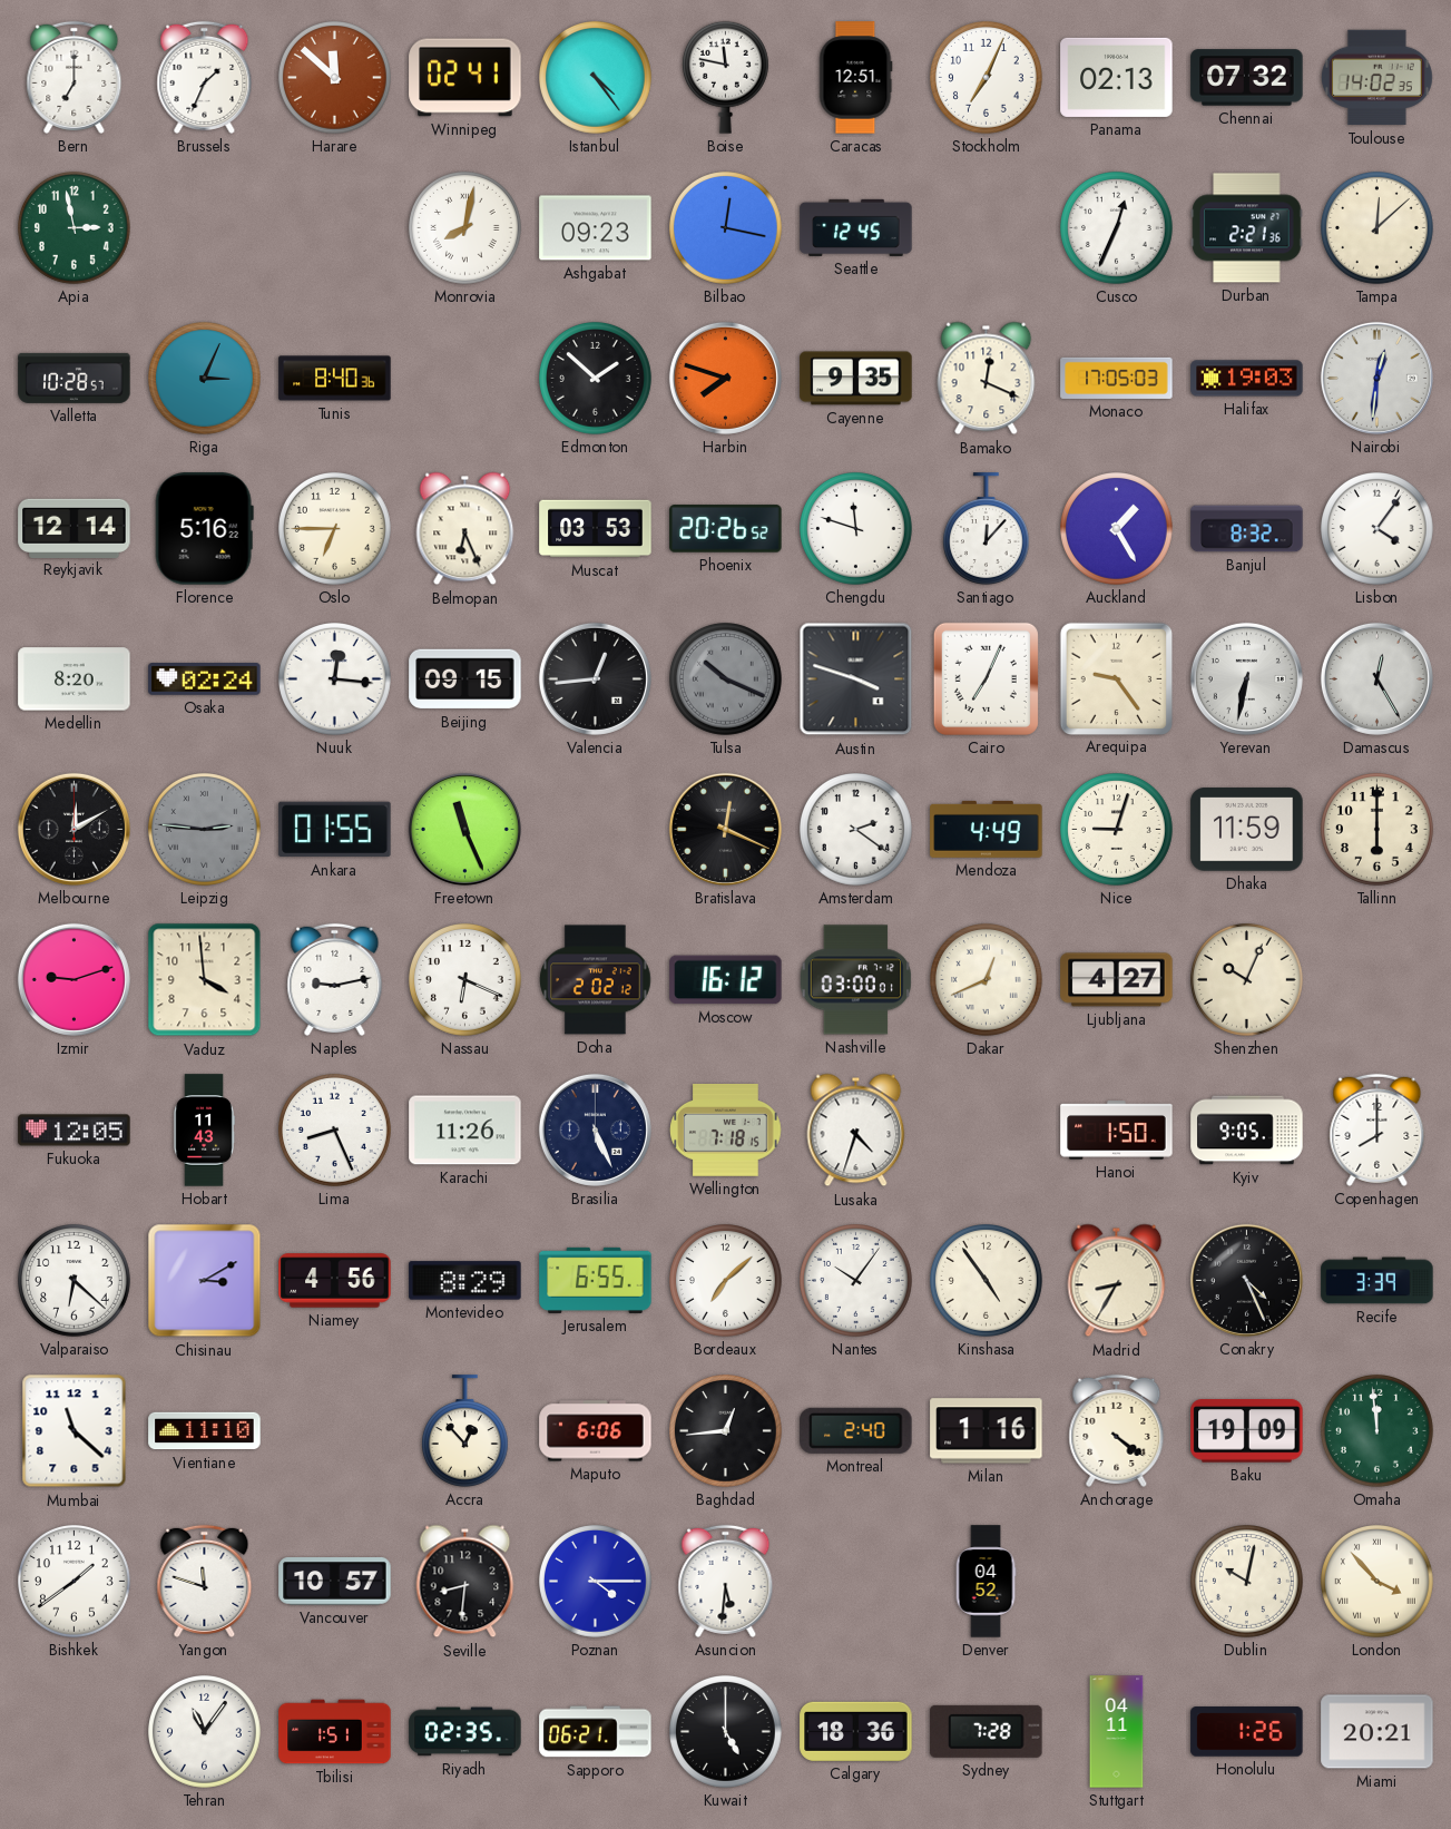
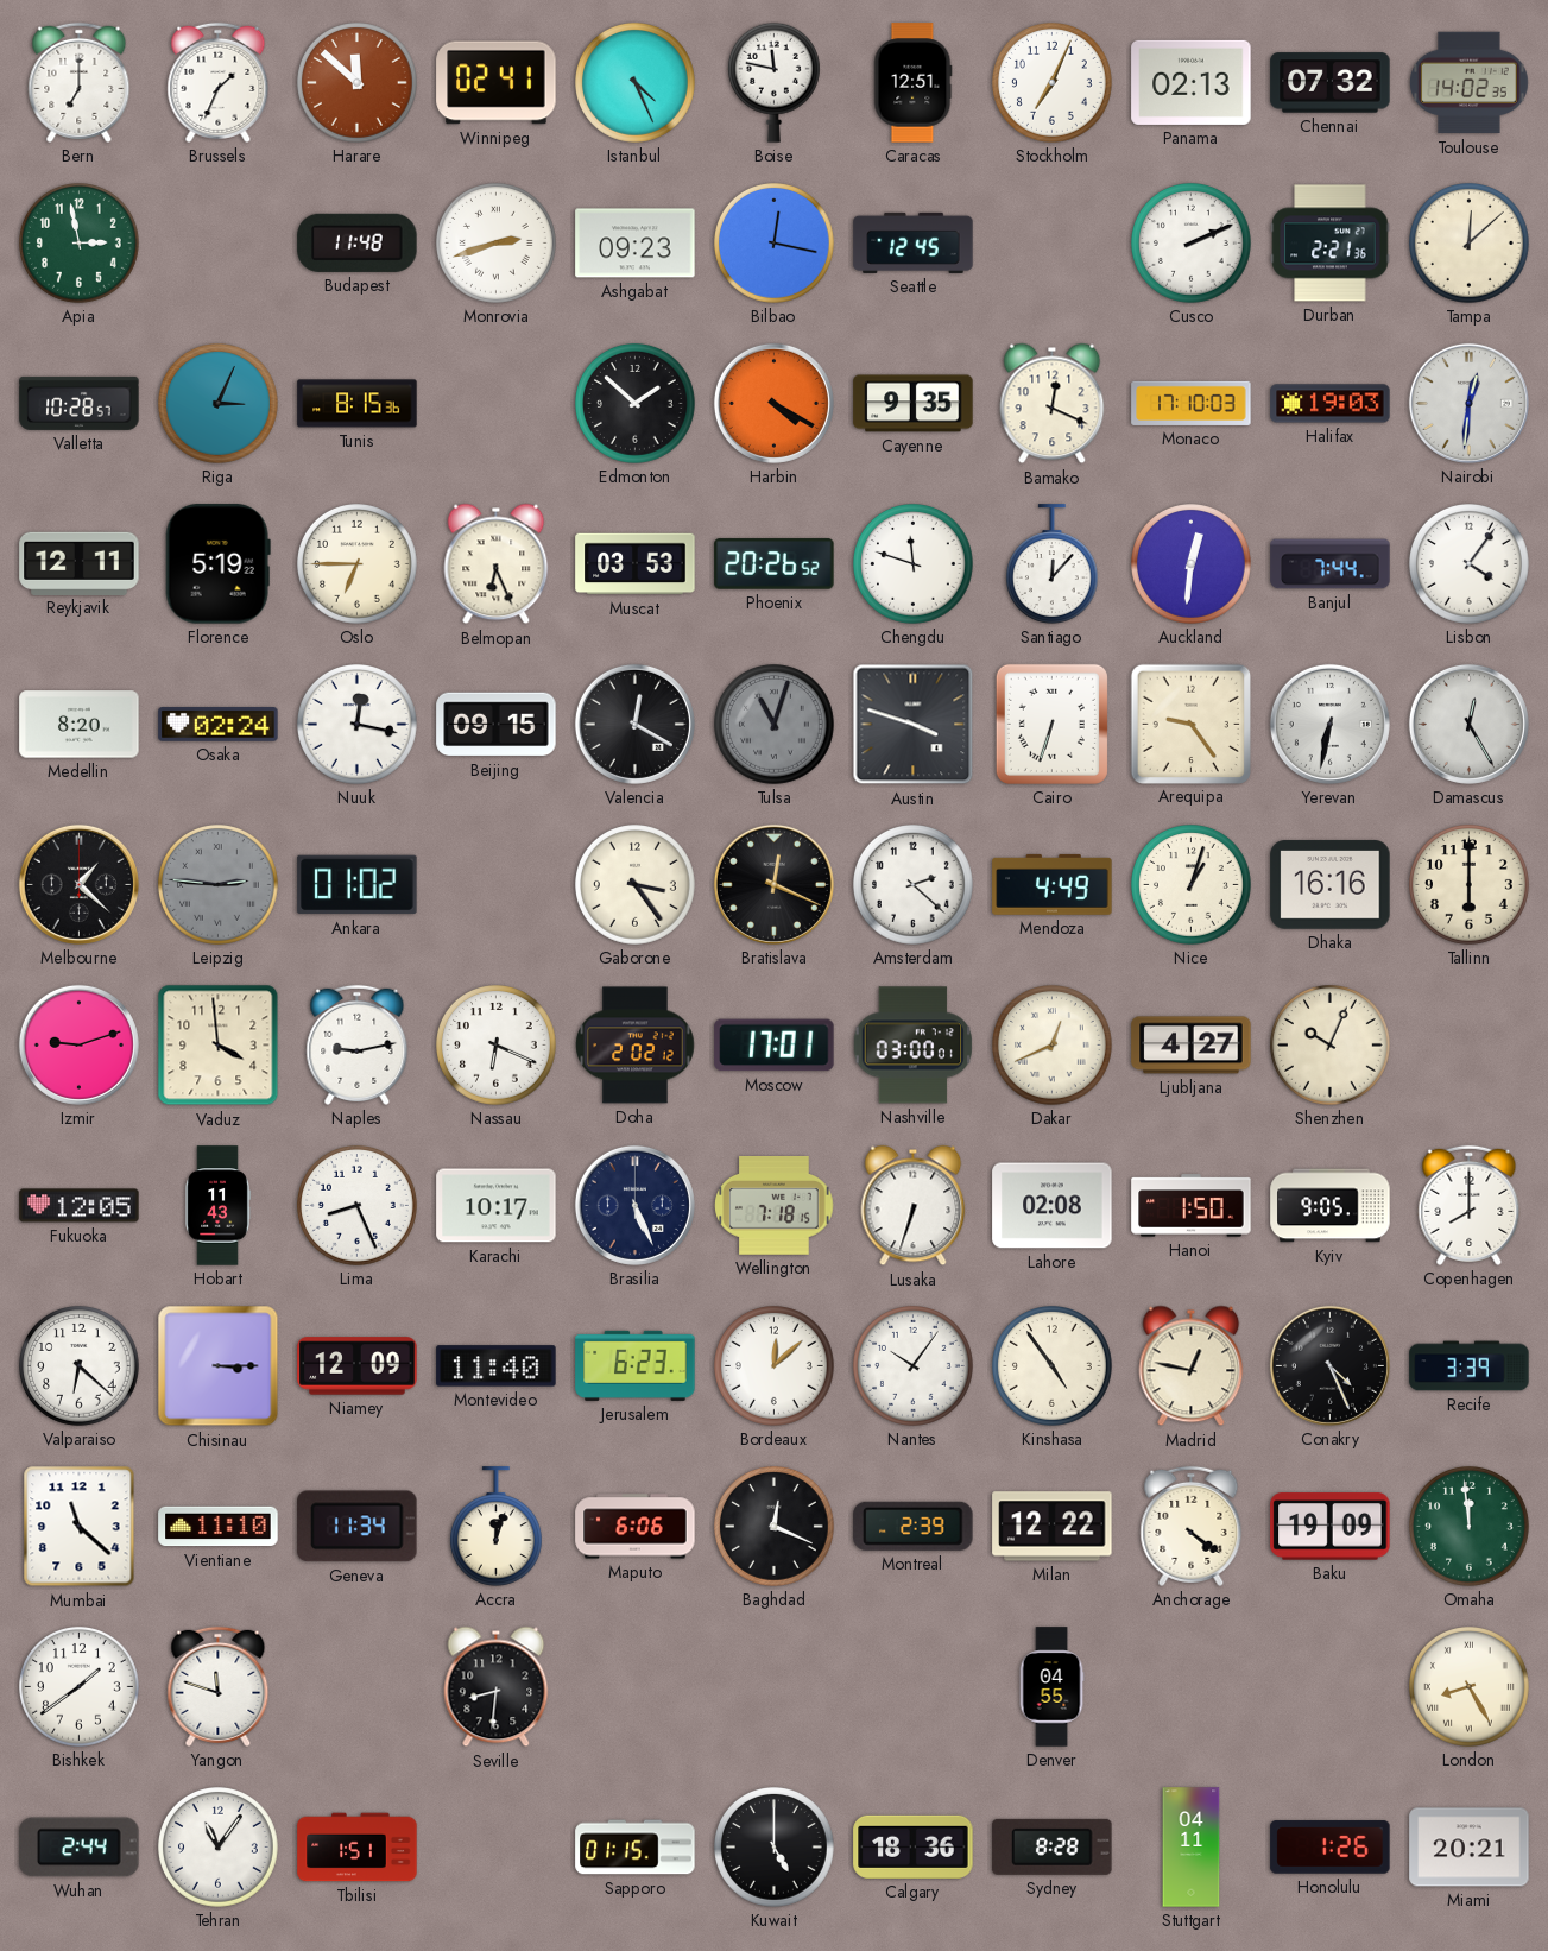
Istanbul: 4:24 -> 4:26 (636, 83)
Budapest: none -> 11:48 (358, 242)
Monrovia: 8:02 -> 2:42 (497, 244)
Cusco: 12:34 -> 2:11 (1192, 244)
Tunis: 8:40 -> 8:15 (358, 404)
Harbin: 7:48 -> 4:20 (773, 403)
Monaco: 17:05 -> 17:10 (1192, 403)
Reykjavik: 12:14 -> 12:11 (80, 563)
Florence: 5:16 -> 5:19 (217, 564)
Auckland: 1:25 -> 12:31 (1192, 564)
Banjul: 8:32 -> 7:44 (1331, 564)
Nuuk: 12:16 -> 12:17 (358, 725)
Valencia: 12:44 -> 12:20 (634, 724)
Tulsa: 10:19 -> 11:03 (775, 725)
Cairo: 7:04 -> 6:33 (1051, 724)
Melbourne: 12:10 -> 1:22 (78, 884)
Ankara: 01:55 -> 01:02 (358, 885)
Freetown: 11:26 -> none (464, 829)
Gaborone: none -> 3:24 (636, 885)
Amsterdam: 2:21 -> 2:22 (914, 885)
Nice: 9:03 -> 1:03 (1192, 885)
Dhaka: 11:59 -> 16:16 (1331, 885)
Moscow: 16:12 -> 17:01 (775, 1046)
Karachi: 11:26 -> 10:17 (497, 1206)
Lusaka: 4:33 -> 6:33 (914, 1206)
Lahore: none -> 02:08 (1053, 1206)
Chisinau: 3:10 -> 3:15 (219, 1366)
Niamey: 4:56 -> 12:09 (358, 1366)
Montevideo: 8:29 -> 11:40 (497, 1366)
Jerusalem: 6:55 -> 6:23 (636, 1365)
Bordeaux: 7:08 -> 12:08 (775, 1366)
Madrid: 8:35 -> 12:47 (1192, 1366)
Geneva: none -> 11:34 (358, 1527)
Accra: 12:53 -> 12:03 (495, 1527)
Baghdad: 12:44 -> 12:19 (775, 1527)
Montreal: 2:40 -> 2:39 (914, 1526)
Milan: 1:16 -> 12:22 (1053, 1527)
Vancouver: 10:57 -> none (335, 1582)
Poznan: 4:15 -> none (596, 1582)
Asuncion: 5:31 -> none (726, 1581)
Denver: 04:52 -> 04:55 (1051, 1687)
Dublin: 10:02 -> none (1247, 1582)
London: 3:53 -> 8:25 (1470, 1687)
Wuhan: none -> 2:44 (80, 1848)
Riyadh: 02:35 -> none (465, 1732)
Sapporo: 06:21 -> 01:15 (636, 1848)
Sydney: 7:28 -> 8:28 (1053, 1846)
